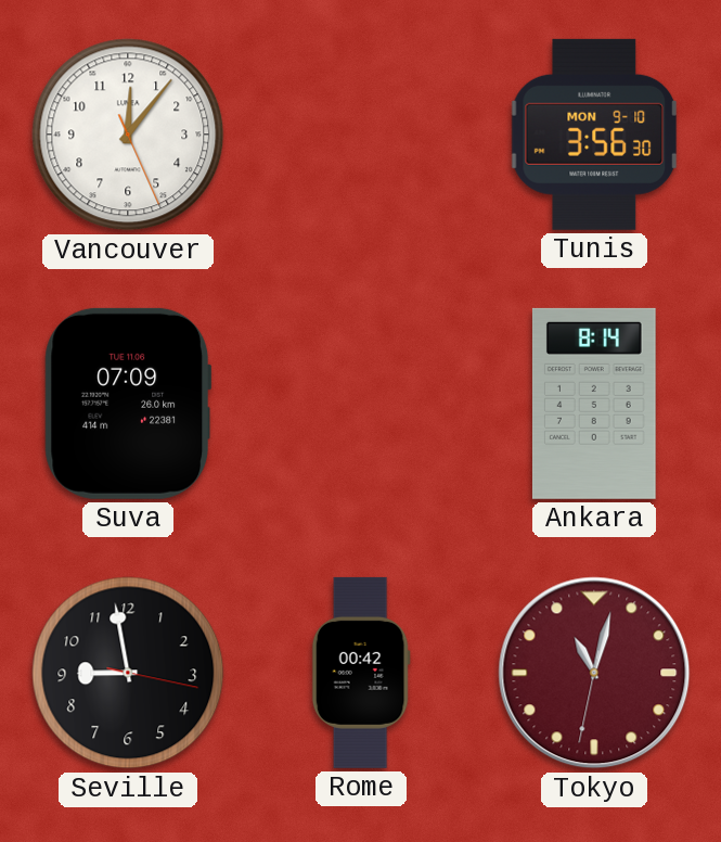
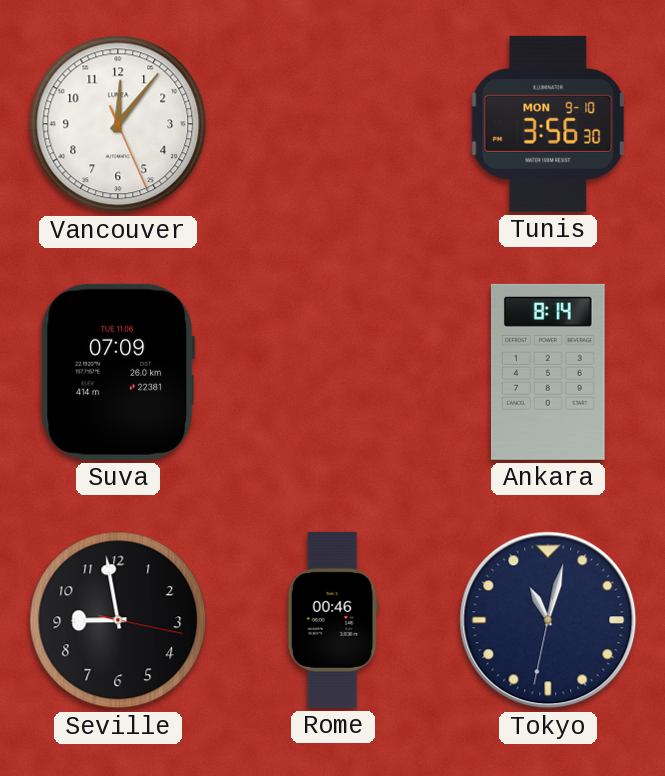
Rome: 00:42 -> 00:46 (333, 620)
Tokyo dial: burgundy -> navy (548, 620)
